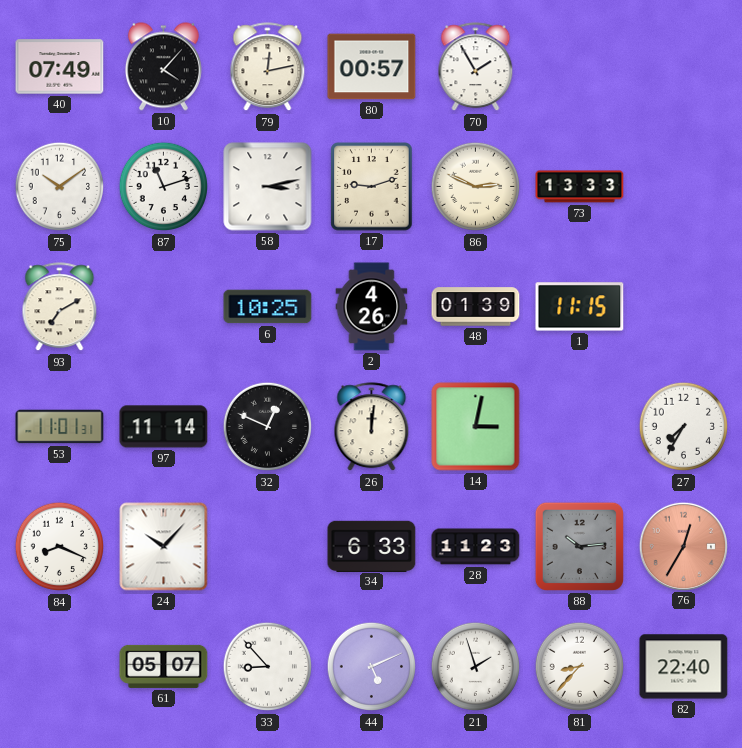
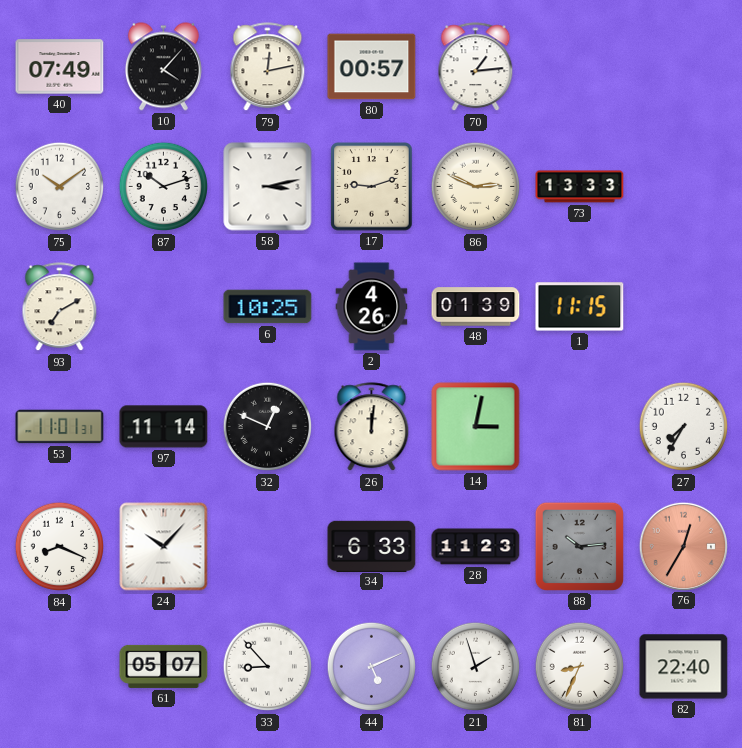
70: 1:55 -> 1:14 (476, 67)
87: 11:12 -> 10:12 (164, 187)
81: 8:37 -> 8:34 (580, 667)
